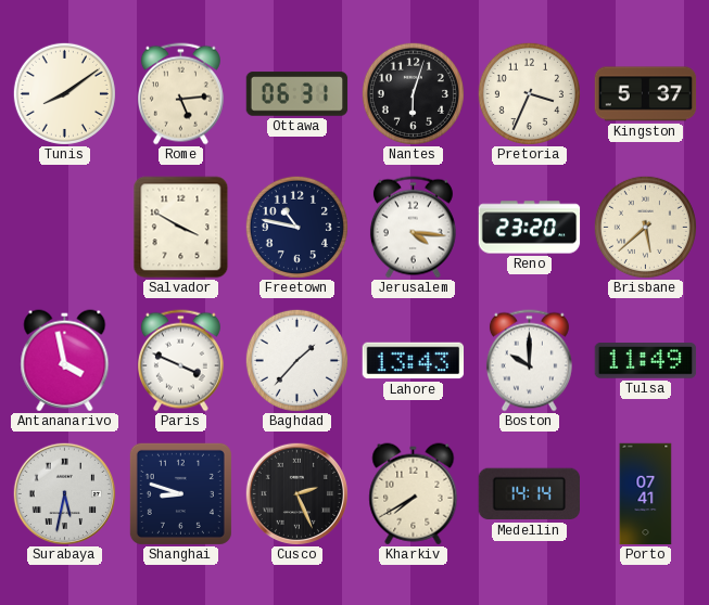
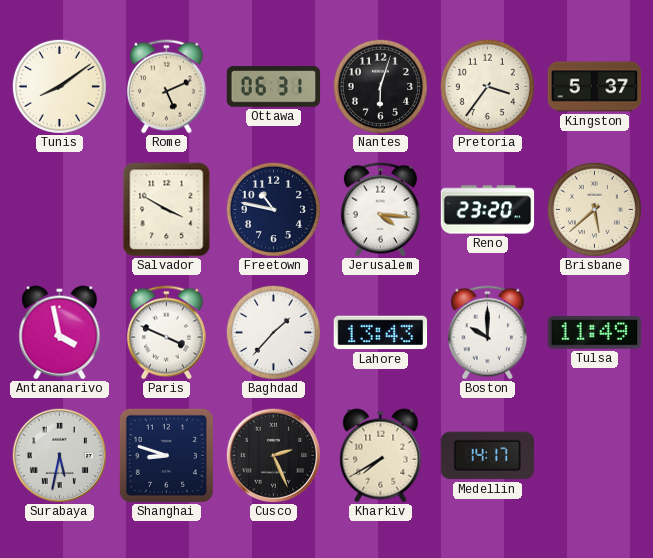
Rome: 5:14 -> 5:11 (166, 87)
Pretoria: 3:34 -> 3:36 (487, 86)
Medellin: 14:14 -> 14:17 (487, 456)
Porto: 07:41 -> none (646, 494)
